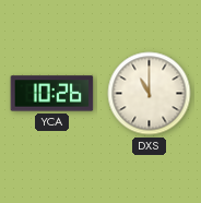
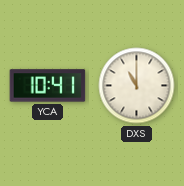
YCA: 10:26 -> 10:41 (48, 86)
